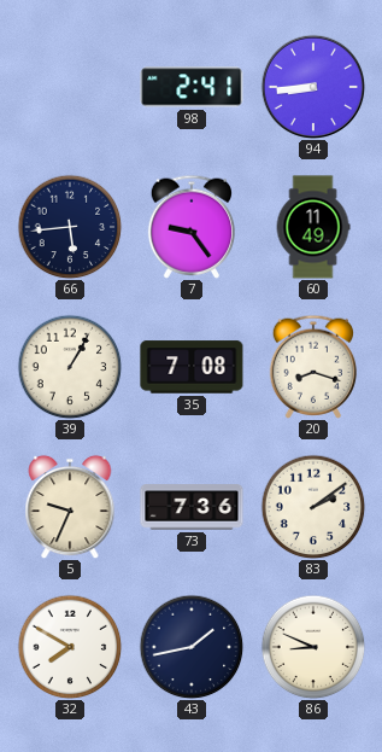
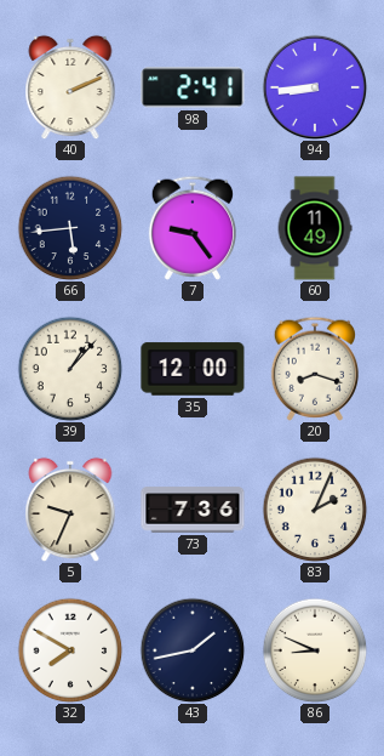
40: none -> 2:11 (70, 87)
39: 1:05 -> 1:07 (70, 369)
35: 7:08 -> 12:00 (193, 369)
83: 2:09 -> 2:04 (315, 510)
